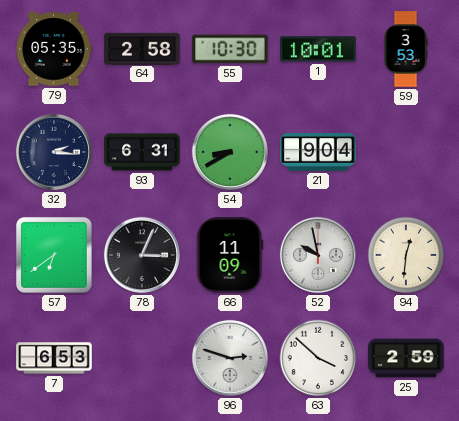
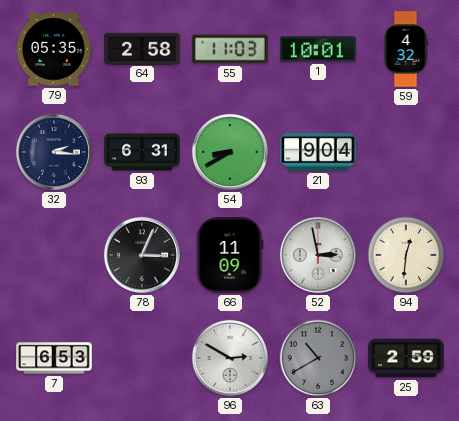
55: 10:30 -> 11:03 (230, 49)
59: 3:53 -> 4:32 (406, 49)
57: 6:39 -> none (54, 255)
52: 9:58 -> 2:58 (318, 255)
96: 2:48 -> 2:50 (230, 358)
63: 3:52 -> 10:40 (318, 358)
63 dial: white -> grey (318, 358)
